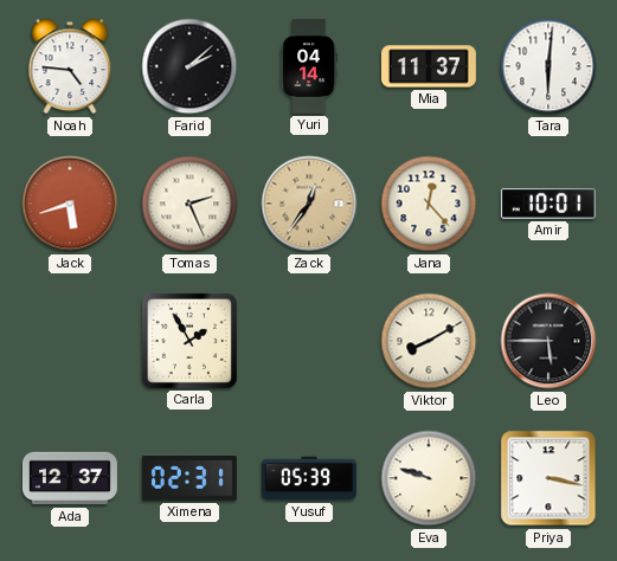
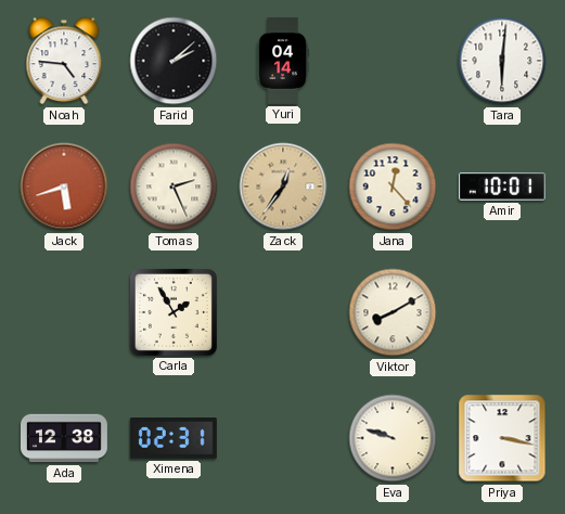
Mia: 11:37 -> none (429, 66)
Leo: 5:45 -> none (548, 341)
Ada: 12:37 -> 12:38 (64, 438)
Yusuf: 05:39 -> none (309, 478)
